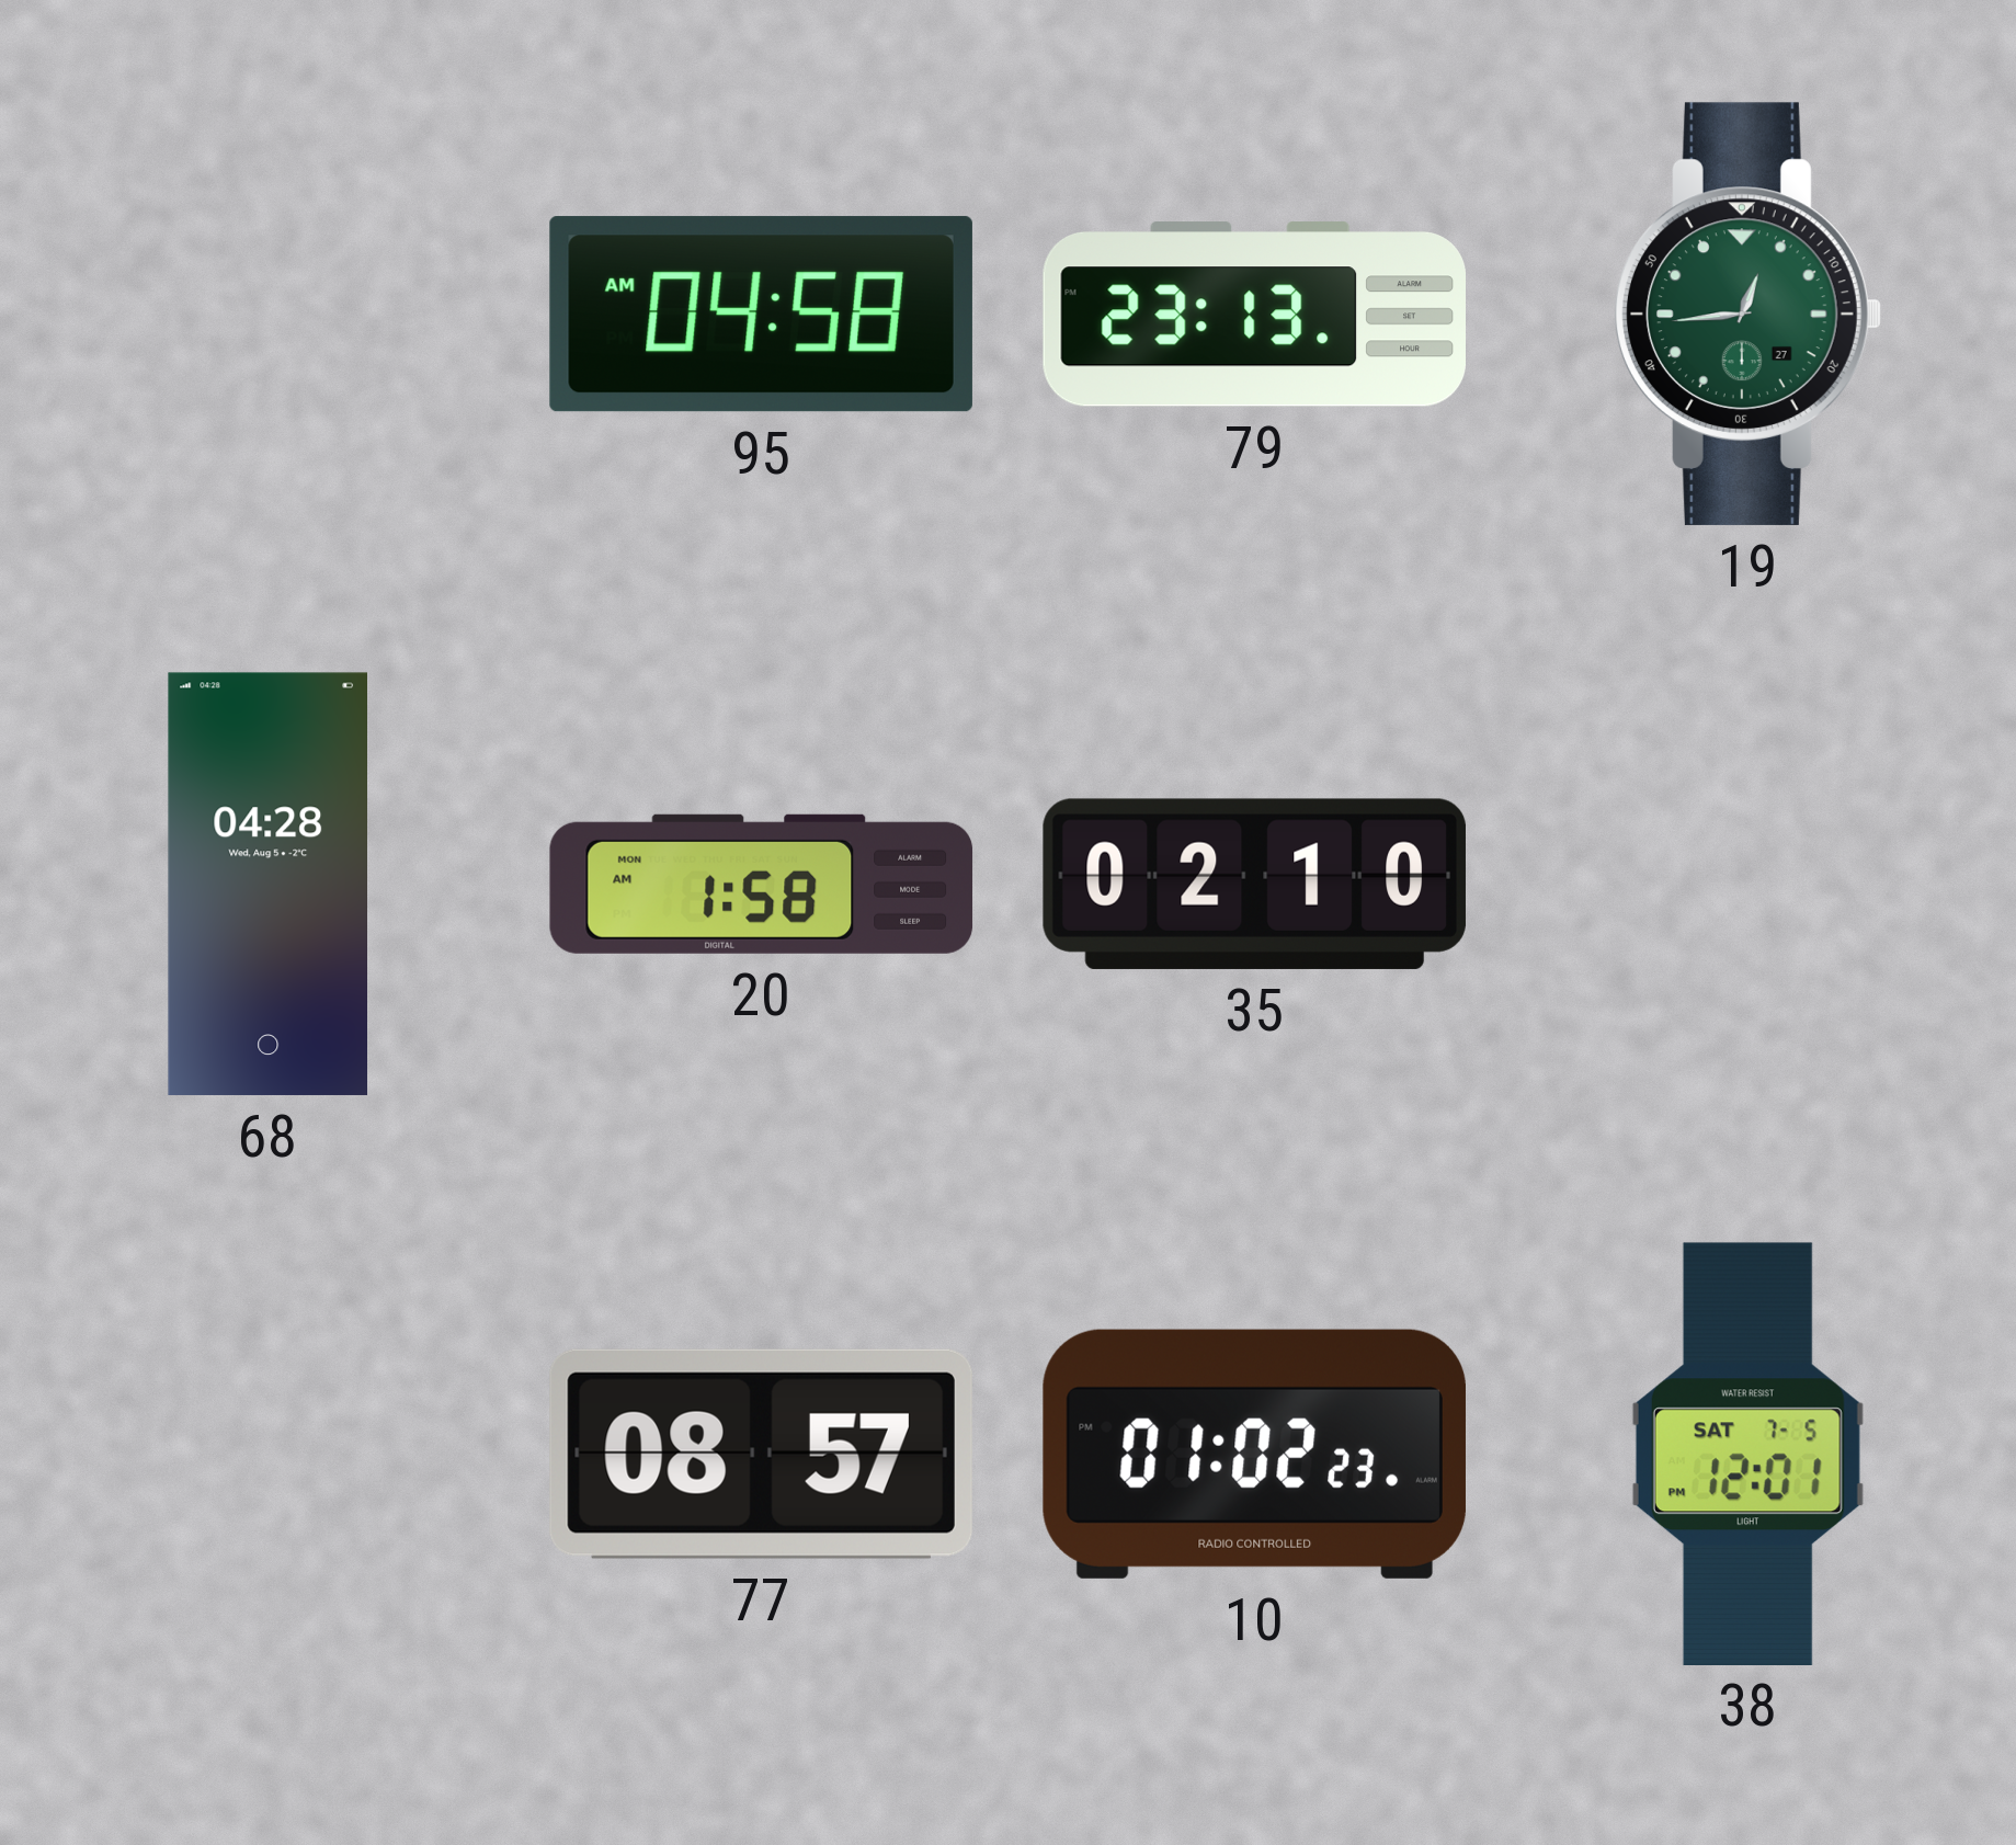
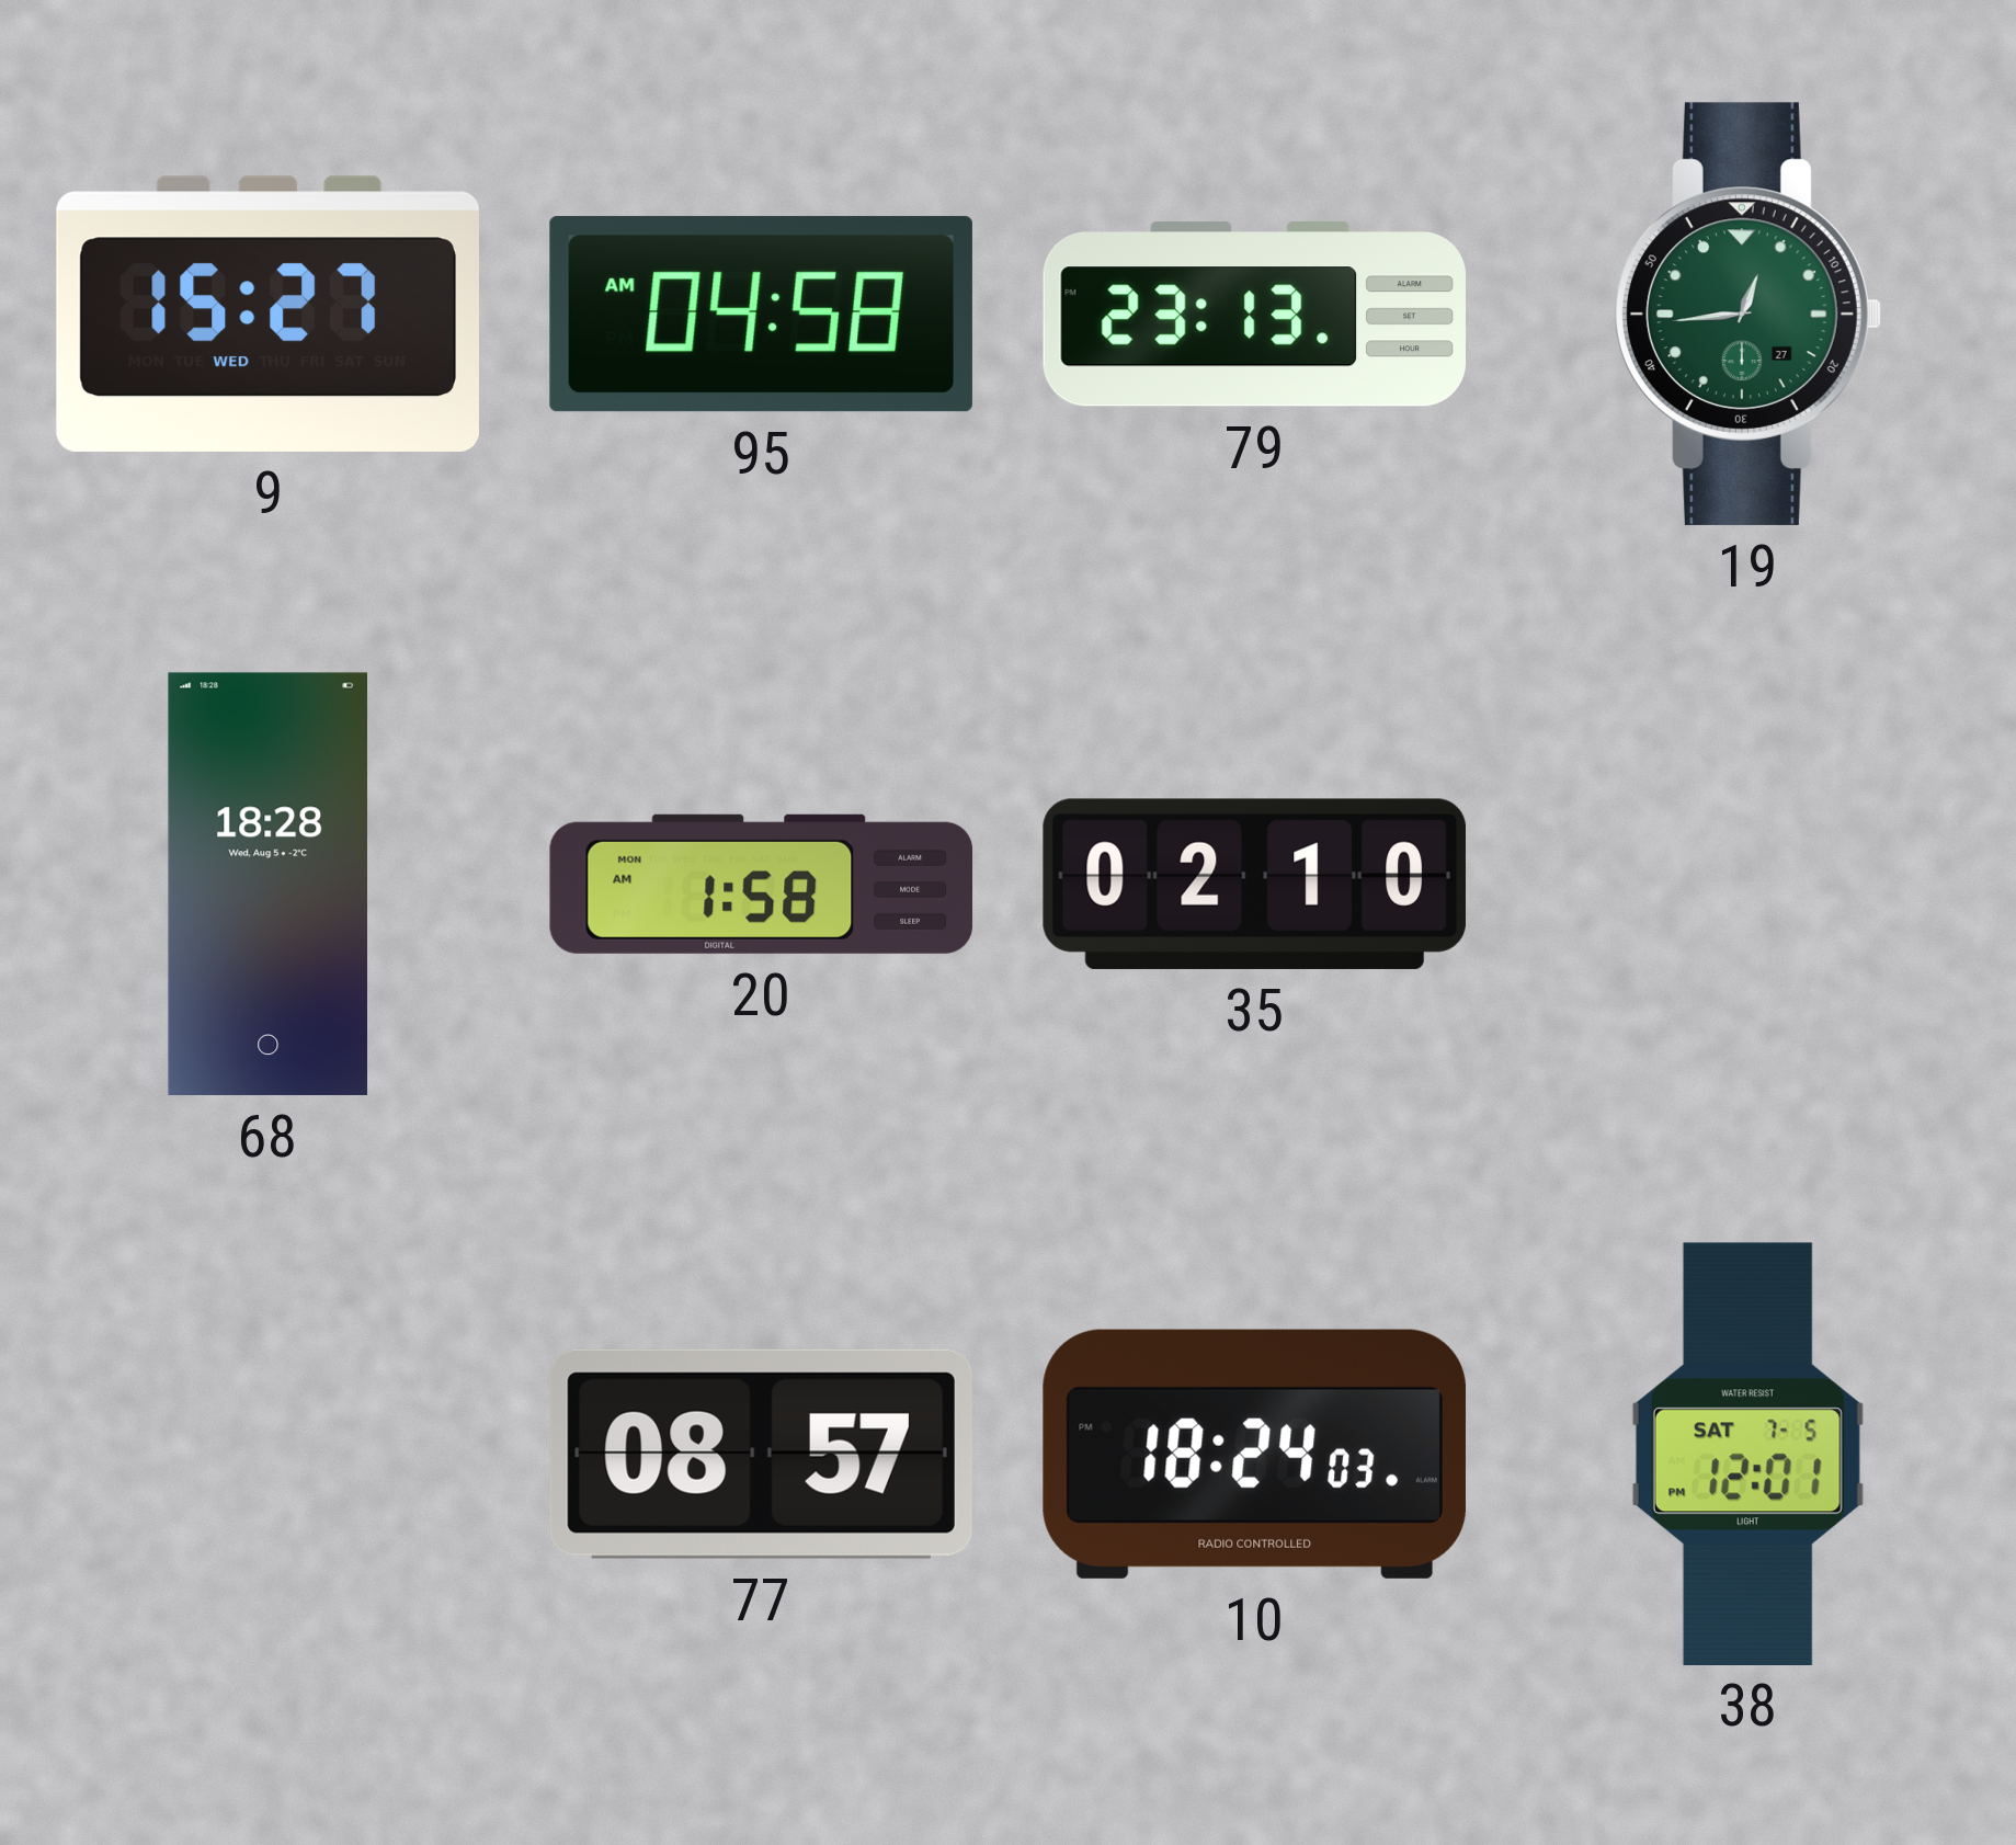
9: none -> 15:27 (267, 314)
68: 04:28 -> 18:28 (267, 884)
10: 01:02 -> 18:24 (1254, 1454)
